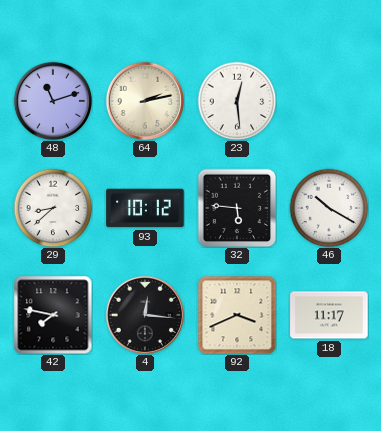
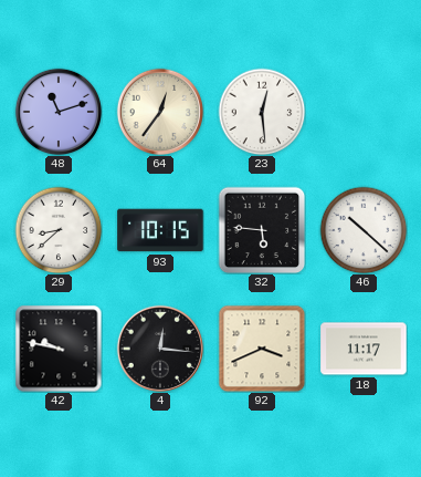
64: 2:13 -> 12:36 (159, 111)
93: 10:12 -> 10:15 (160, 230)
46: 10:20 -> 10:22 (364, 230)
42: 7:47 -> 9:47 (59, 349)
